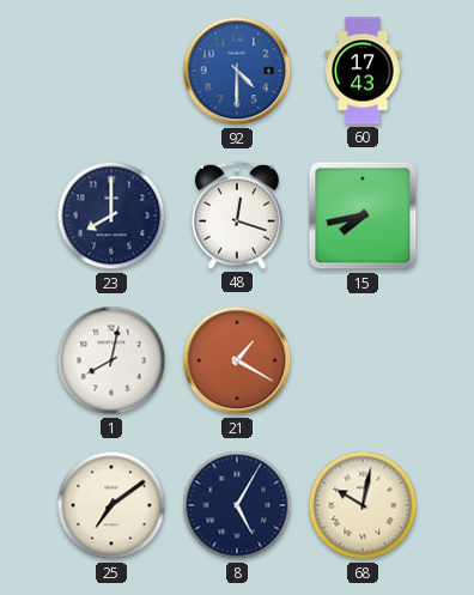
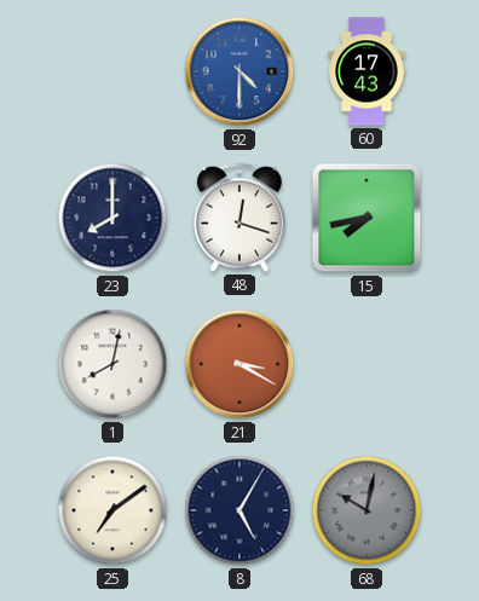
21: 1:20 -> 3:20 (239, 364)
68 dial: cream -> grey (367, 510)
